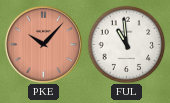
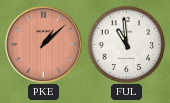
PKE: 10:07 -> 1:08 (43, 44)
